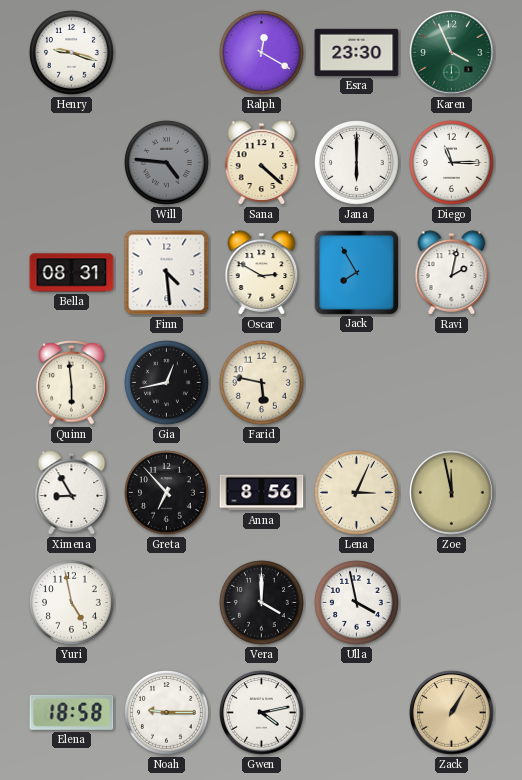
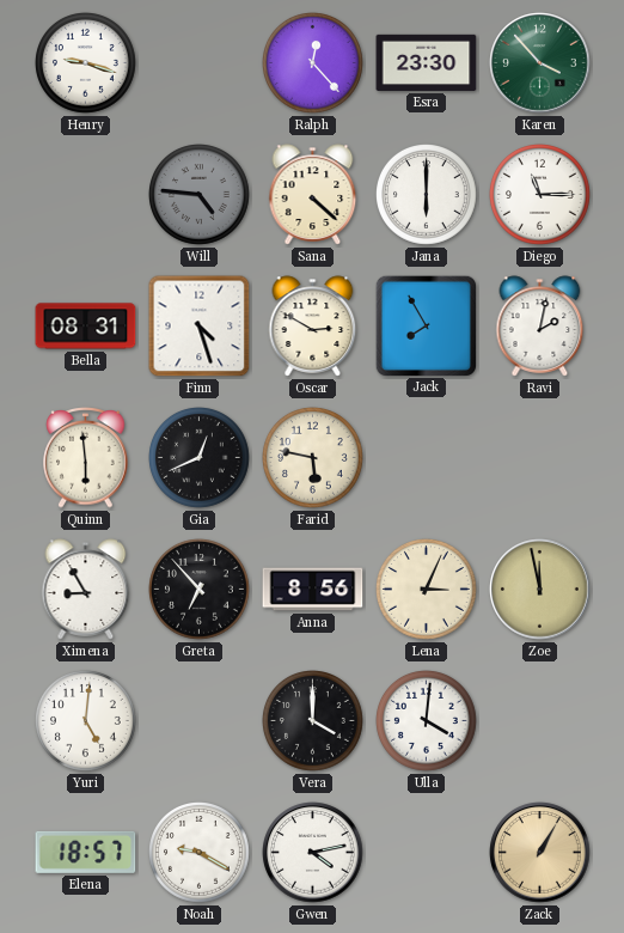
Ralph: 12:20 -> 12:23 (313, 63)
Karen: 3:56 -> 3:53 (540, 63)
Finn: 4:29 -> 4:27 (200, 327)
Gia: 12:43 -> 12:41 (200, 458)
Yuri: 4:58 -> 5:01 (86, 721)
Ulla: 3:58 -> 4:01 (427, 721)
Elena: 18:58 -> 18:57 (86, 852)
Noah: 9:15 -> 9:20 (200, 853)
